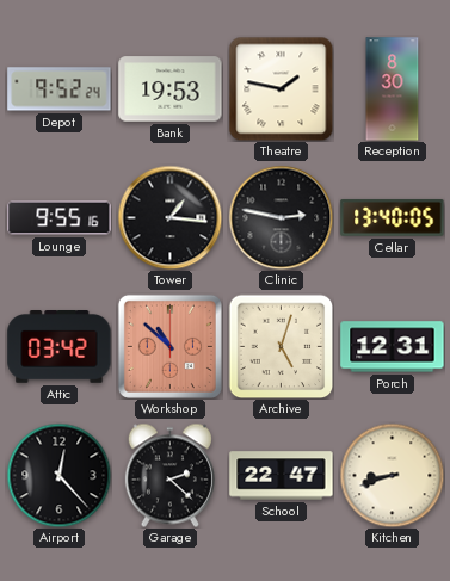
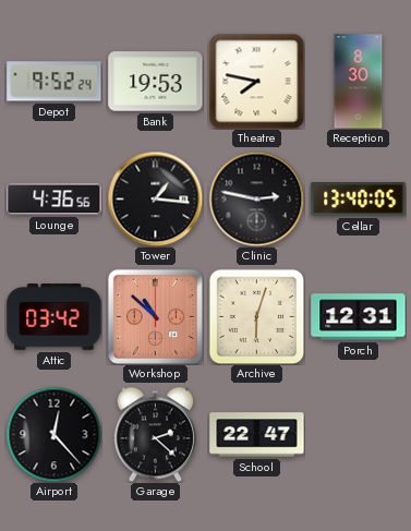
Theatre: 1:47 -> 7:47 (256, 81)
Lounge: 9:55 -> 4:36 (55, 200)
Archive: 5:03 -> 6:03 (256, 316)
Kitchen: 8:42 -> none (392, 475)
